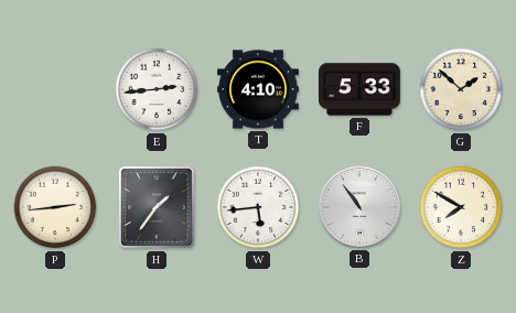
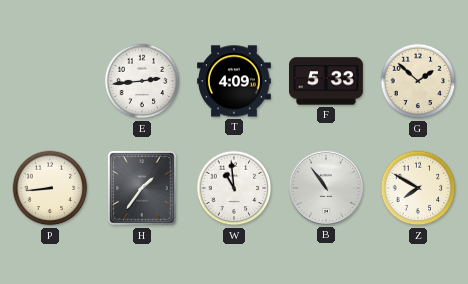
T: 4:10 -> 4:09 (235, 81)
P: 2:44 -> 8:44 (50, 188)
W: 5:44 -> 10:59 (234, 188)
